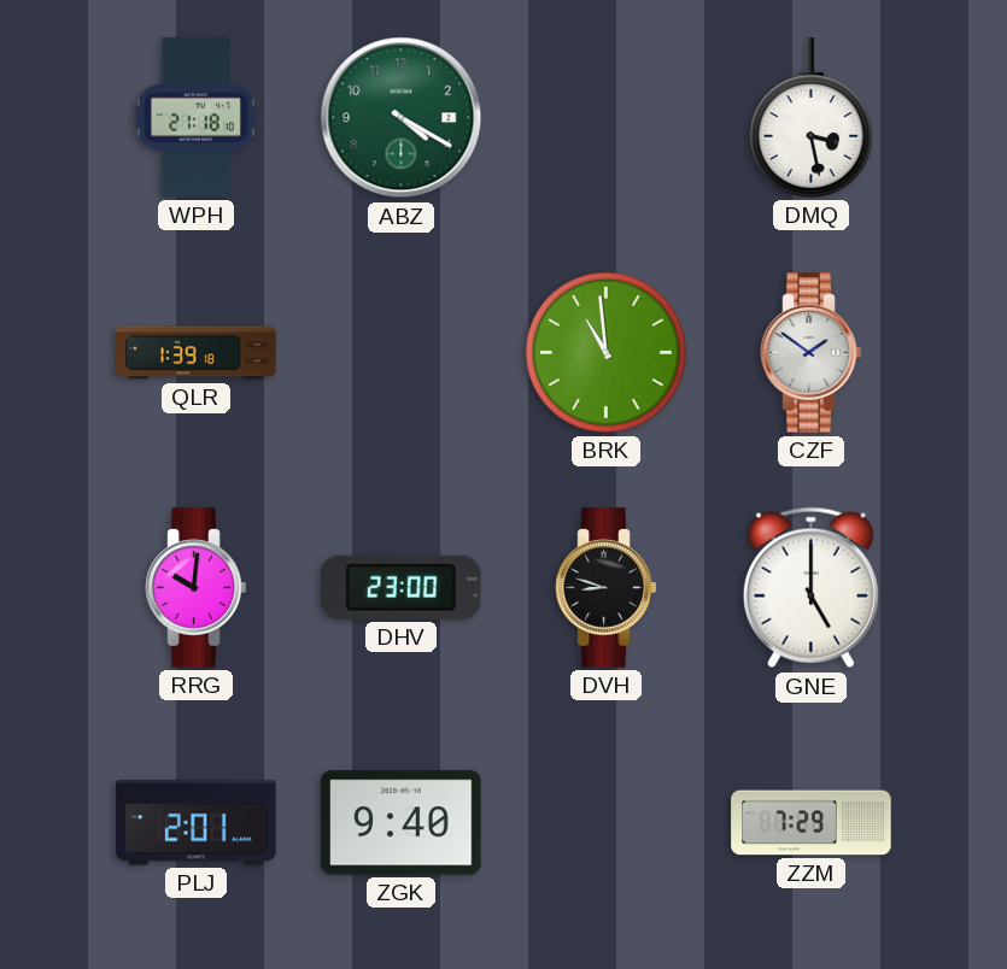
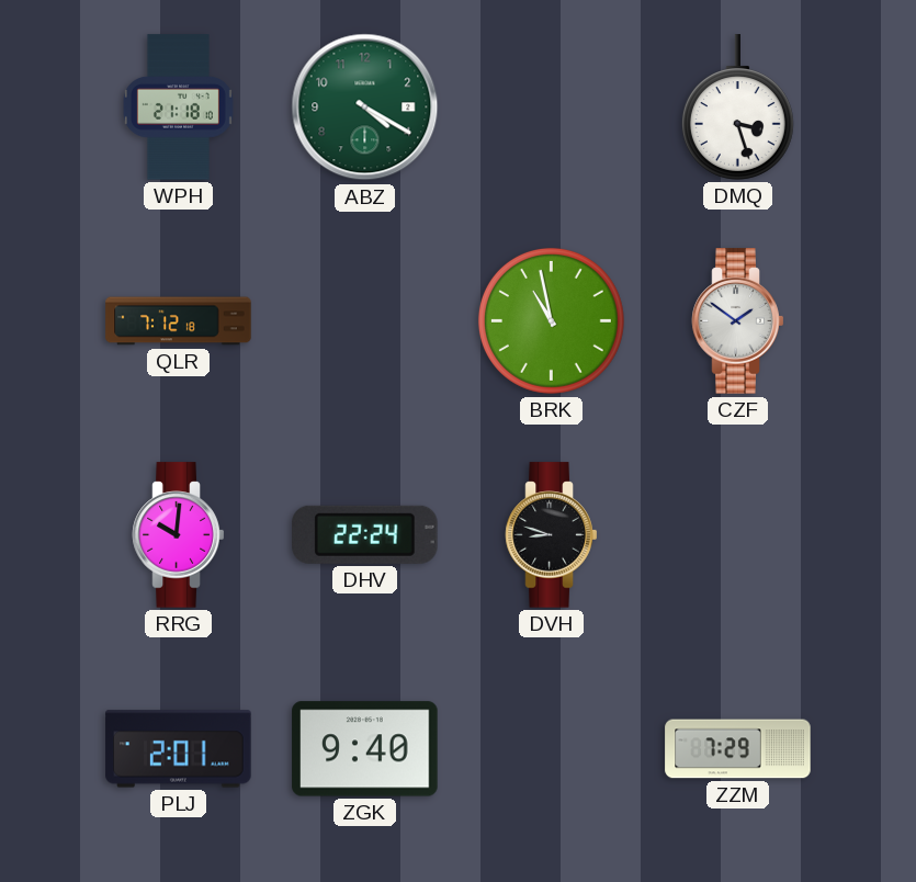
DMQ: 3:28 -> 3:27 (737, 108)
QLR: 1:39 -> 7:12 (179, 321)
BRK: 10:59 -> 10:58 (551, 320)
DHV: 23:00 -> 22:24 (365, 534)
GNE: 5:00 -> none (810, 588)
